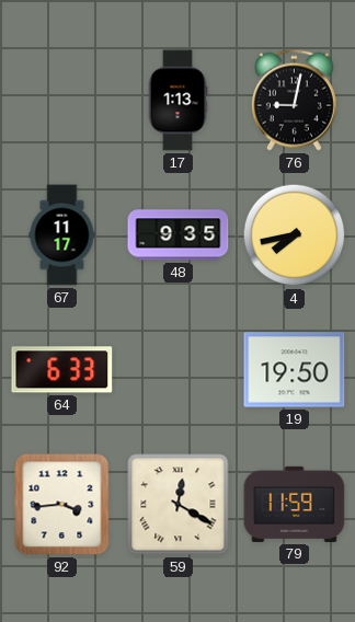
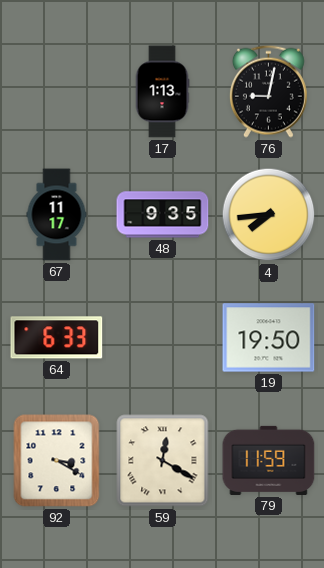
4: 7:43 -> 7:44 (269, 215)
92: 3:44 -> 3:20 (57, 461)
